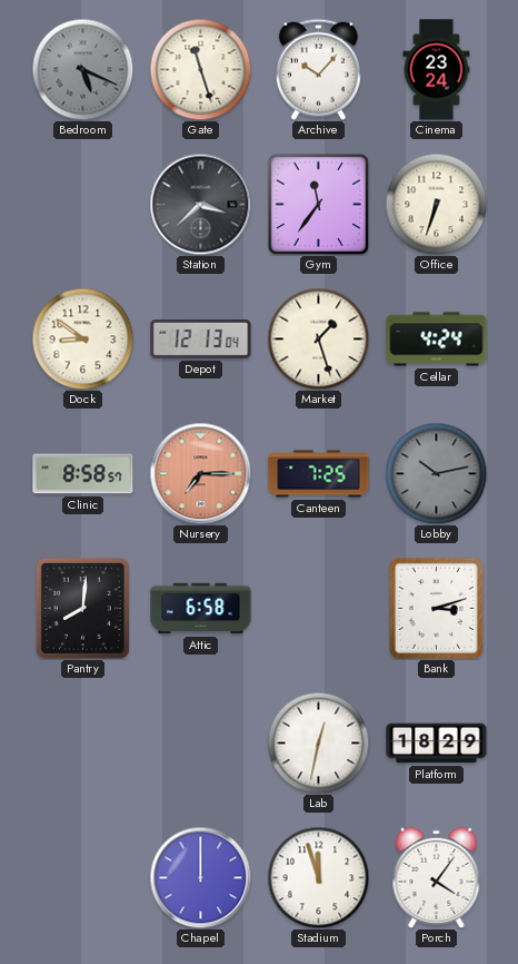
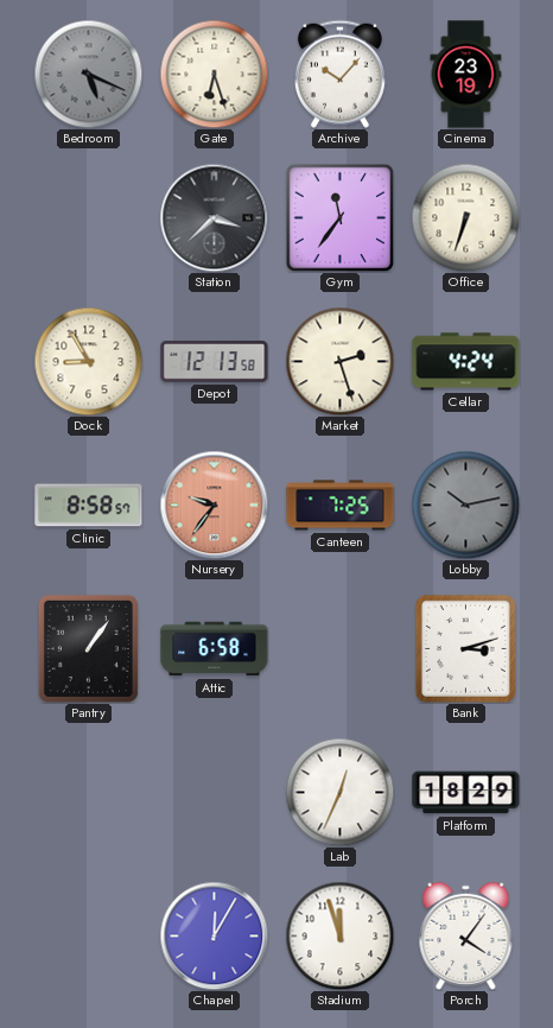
Gate: 11:27 -> 6:27 (214, 74)
Cinema: 23:24 -> 23:19 (466, 75)
Dock: 8:51 -> 8:55 (88, 361)
Depot: 12:13:04 -> 12:13:58 (215, 362)
Market: 1:27 -> 2:27 (339, 361)
Nursery: 7:15 -> 9:36 (214, 505)
Pantry: 8:01 -> 1:06 (88, 648)
Lab: 12:32 -> 12:34 (339, 792)
Chapel: 12:00 -> 12:05 (214, 935)
